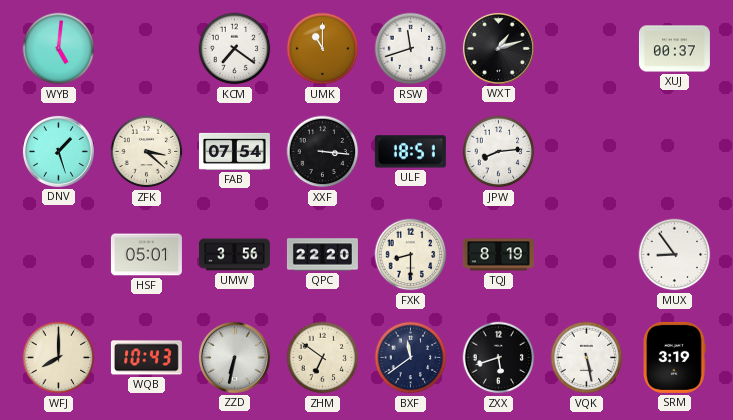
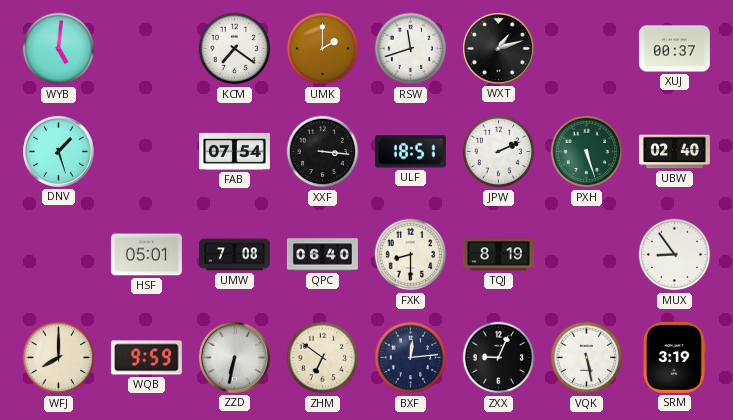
UMK: 11:00 -> 2:00 (323, 49)
ZFK: 3:22 -> none (147, 152)
JPW: 8:14 -> 2:11 (499, 152)
PXH: none -> 5:27 (587, 152)
UBW: none -> 02:40 (674, 152)
UMW: 3:56 -> 7:08 (234, 255)
QPC: 22:20 -> 06:40 (322, 255)
WQB: 10:43 -> 9:59 (146, 358)
BXF: 11:39 -> 12:14 (411, 358)
ZXX: 5:42 -> 9:04 (499, 358)
